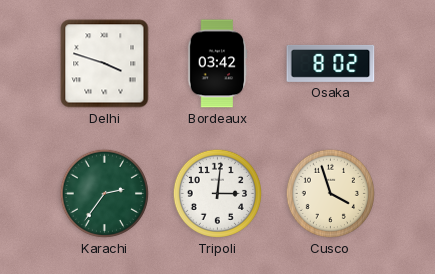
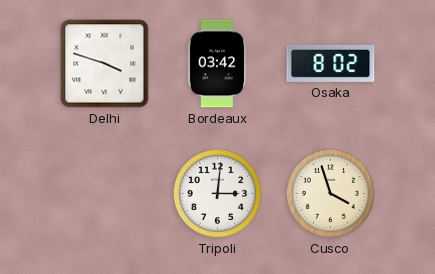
Karachi: 2:36 -> none (104, 193)
